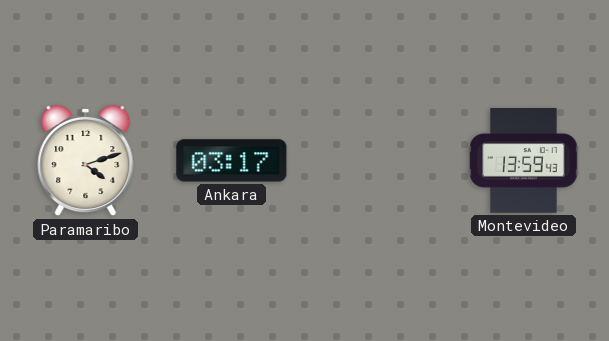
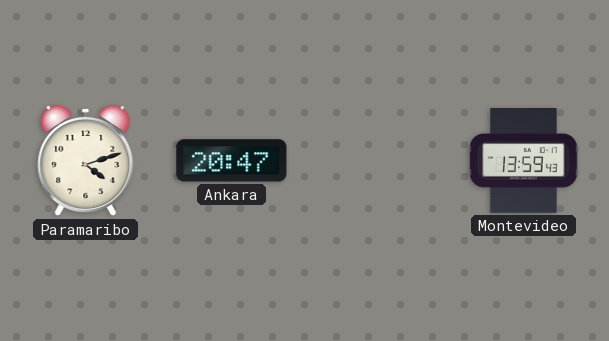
Ankara: 03:17 -> 20:47 (232, 161)
